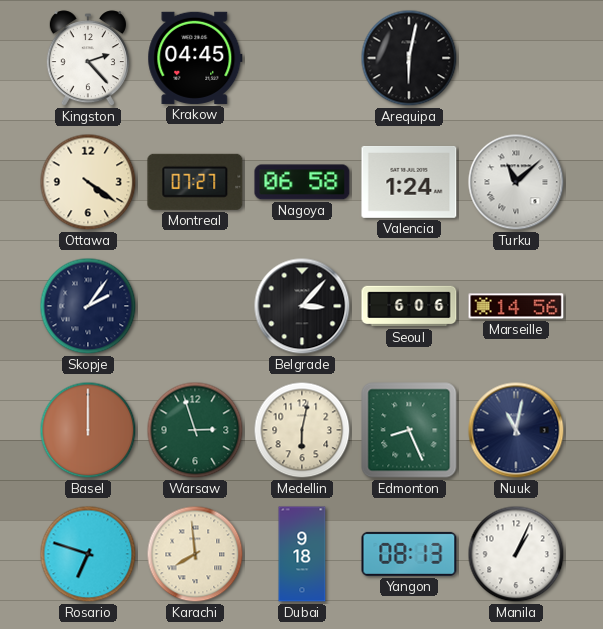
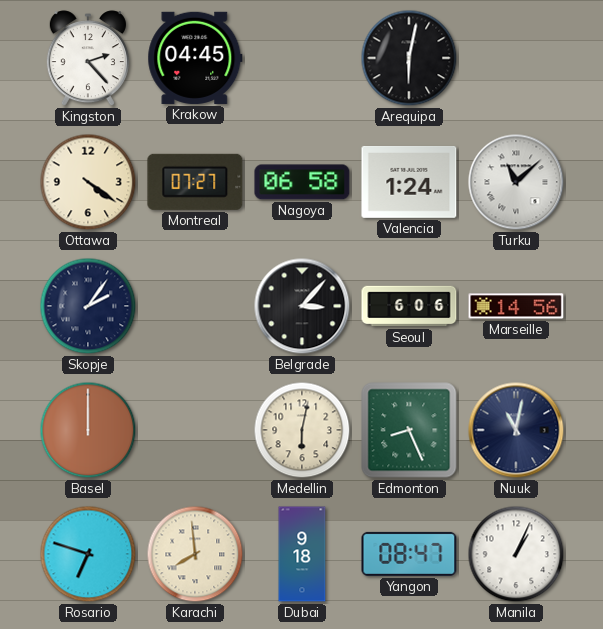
Warsaw: 2:57 -> none (195, 430)
Yangon: 08:13 -> 08:47 (409, 554)
